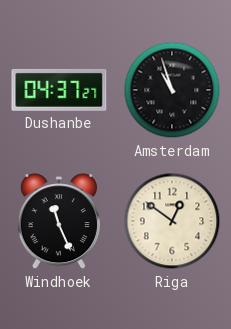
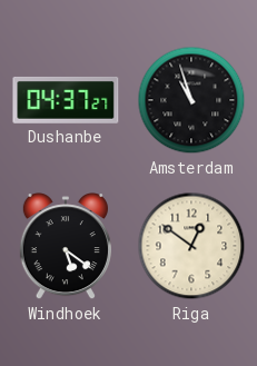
Windhoek: 11:26 -> 5:21 (66, 247)
